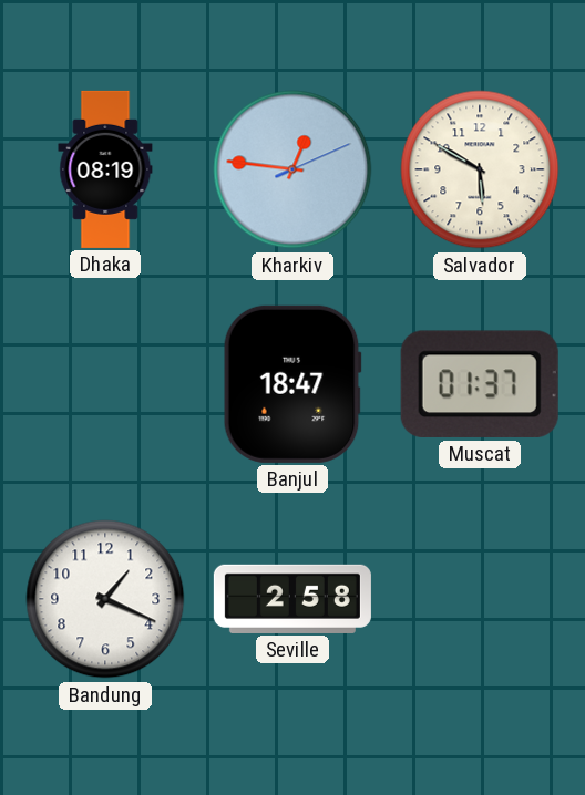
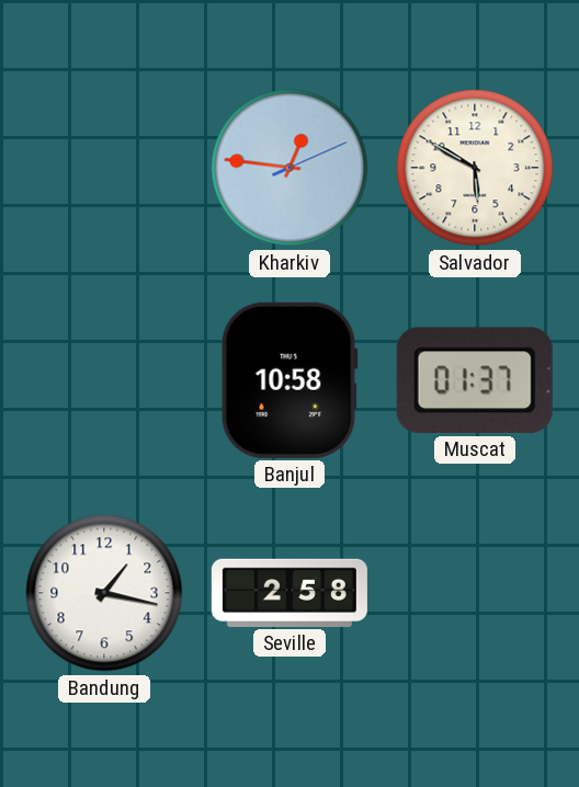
Dhaka: 08:19 -> none (105, 169)
Banjul: 18:47 -> 10:58 (289, 380)
Bandung: 1:19 -> 1:17 (104, 593)
